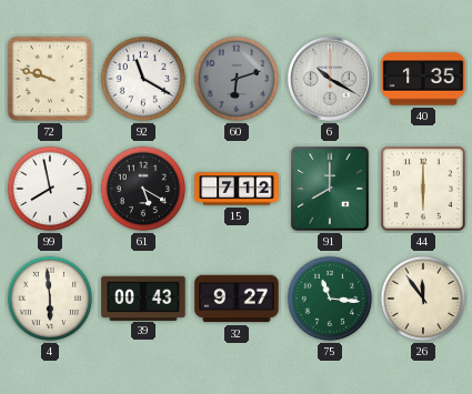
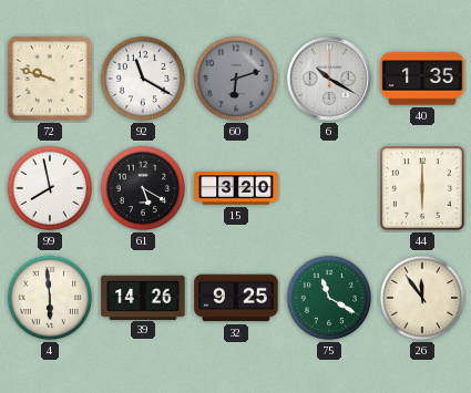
15: 7:12 -> 3:20 (236, 188)
91: 8:00 -> none (331, 190)
39: 00:43 -> 14:26 (143, 297)
32: 9:27 -> 9:25 (236, 298)
75: 11:16 -> 11:20 (329, 298)
